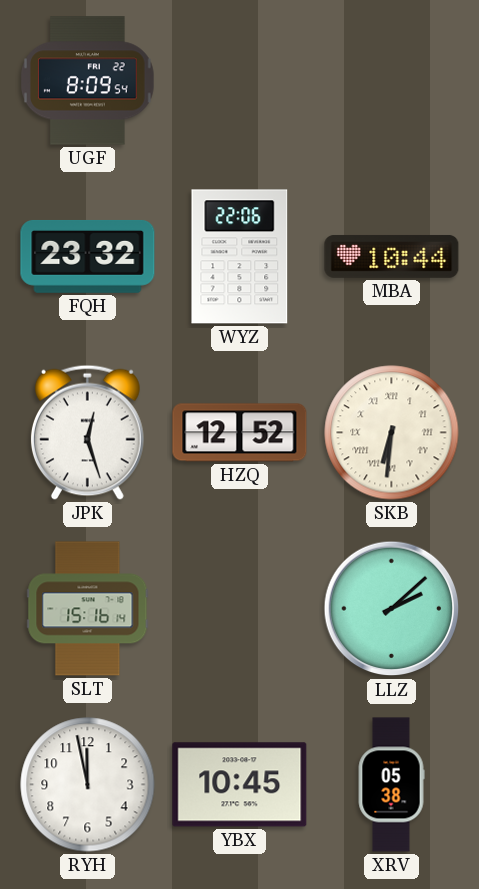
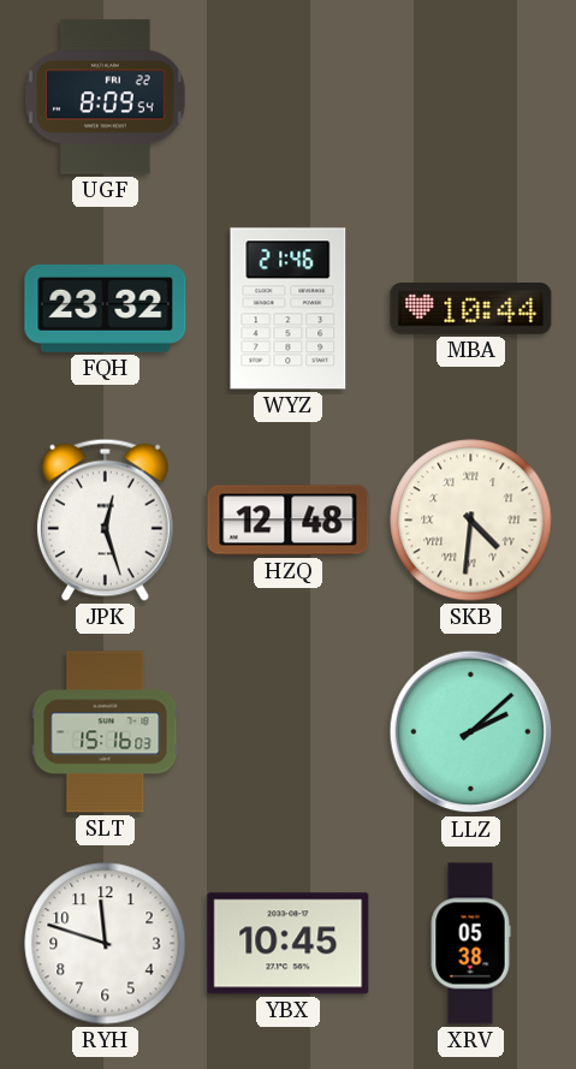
WYZ: 22:06 -> 21:46 (289, 309)
HZQ: 12:52 -> 12:48 (289, 521)
SKB: 6:31 -> 4:31 (471, 521)
SLT: 15:16:14 -> 15:16:03 (106, 732)
RYH: 11:58 -> 11:48 (106, 944)
